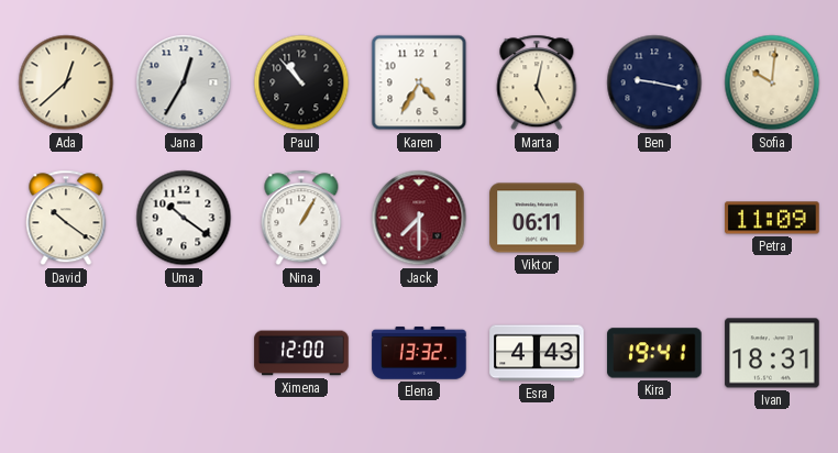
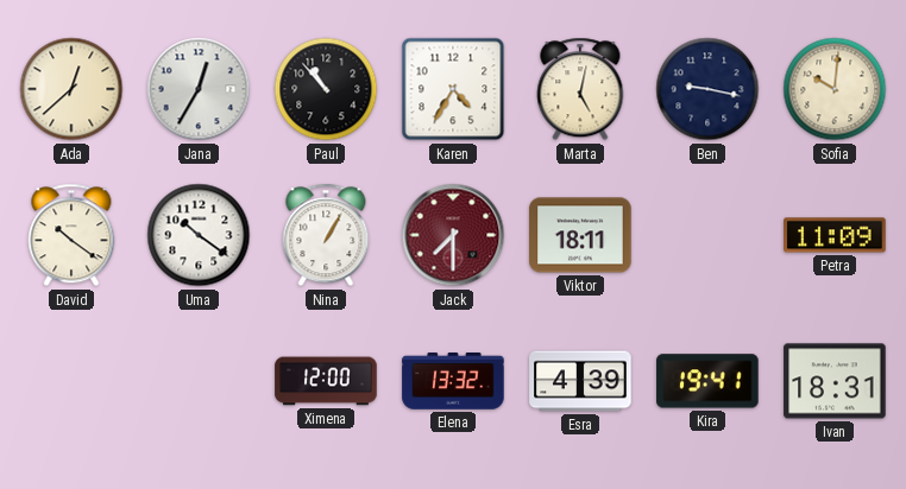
Viktor: 06:11 -> 18:11 (580, 235)
Esra: 4:43 -> 4:39 (580, 381)
